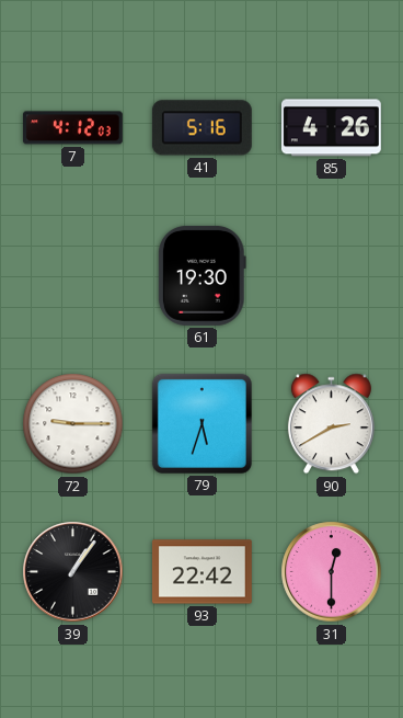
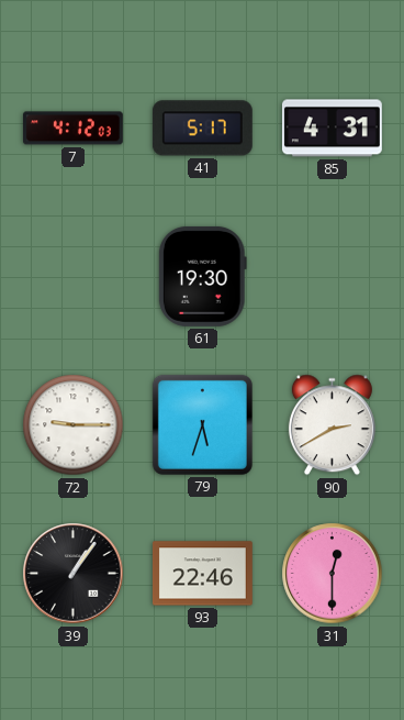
41: 5:16 -> 5:17 (202, 129)
85: 4:26 -> 4:31 (332, 129)
93: 22:42 -> 22:46 (202, 574)
